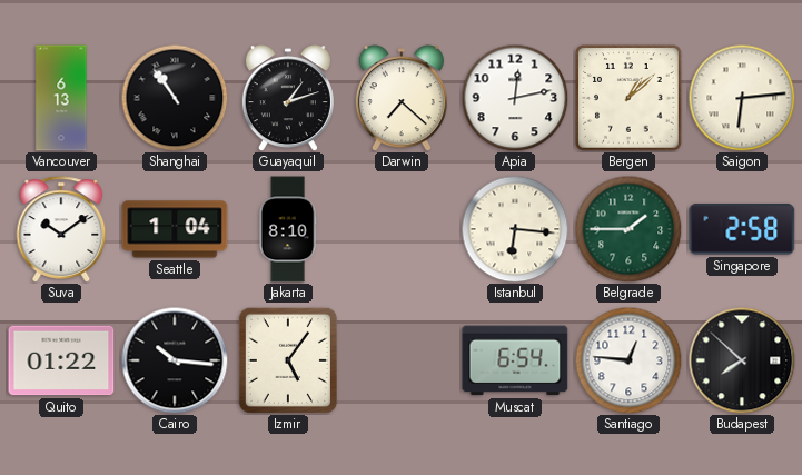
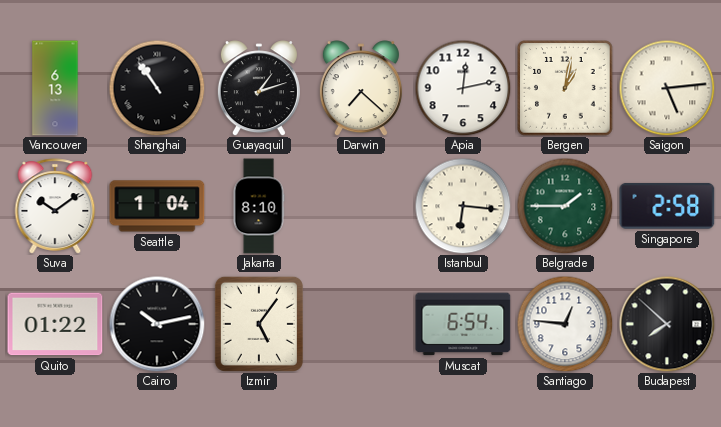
Bergen: 1:08 -> 1:02 (566, 89)
Saigon: 6:14 -> 5:14 (667, 88)
Cairo: 10:16 -> 10:13 (157, 324)
